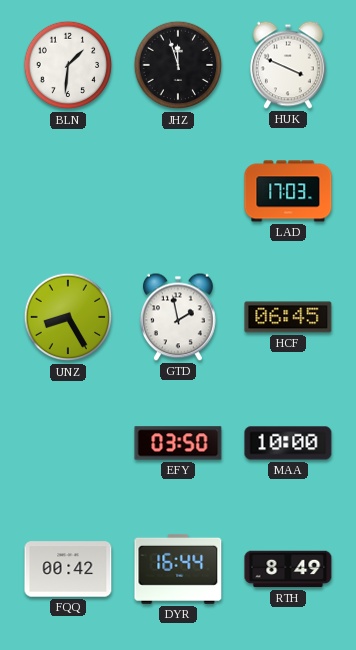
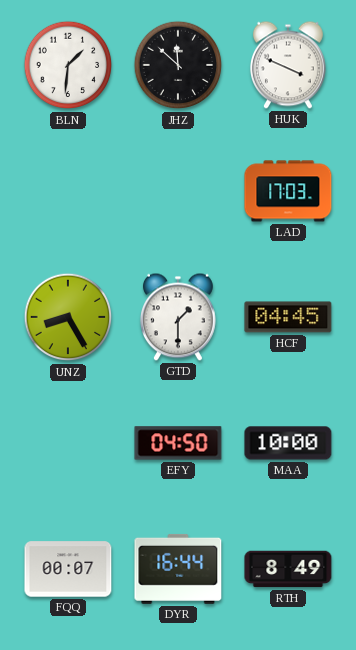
JHZ: 11:57 -> 11:52 (178, 65)
GTD: 1:58 -> 1:30 (178, 317)
HCF: 06:45 -> 04:45 (288, 317)
EFY: 03:50 -> 04:50 (178, 443)
FQQ: 00:42 -> 00:07 (68, 569)
